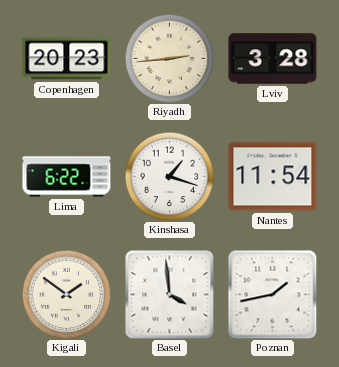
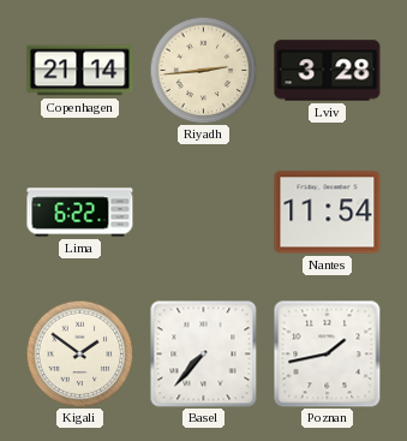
Copenhagen: 20:23 -> 21:14 (80, 71)
Kinshasa: 1:18 -> none (169, 176)
Basel: 3:59 -> 7:37 (203, 353)
